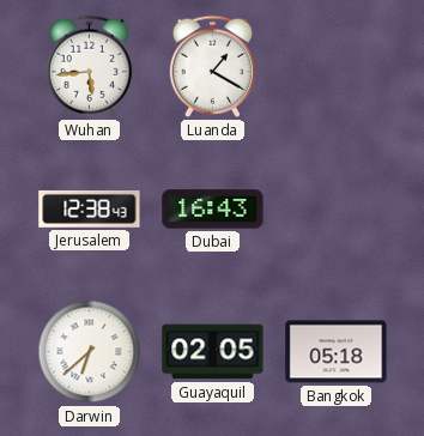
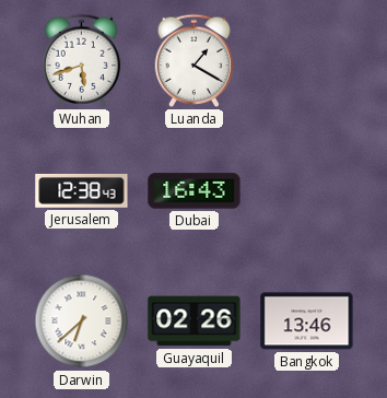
Wuhan: 5:44 -> 5:42 (82, 60)
Guayaquil: 02:05 -> 02:26 (195, 321)
Bangkok: 05:18 -> 13:46 (307, 321)
